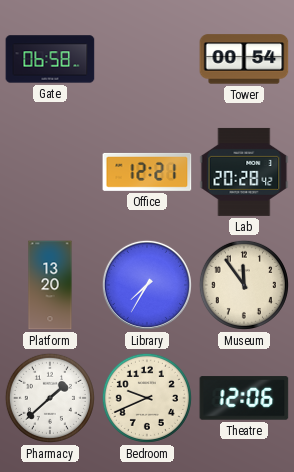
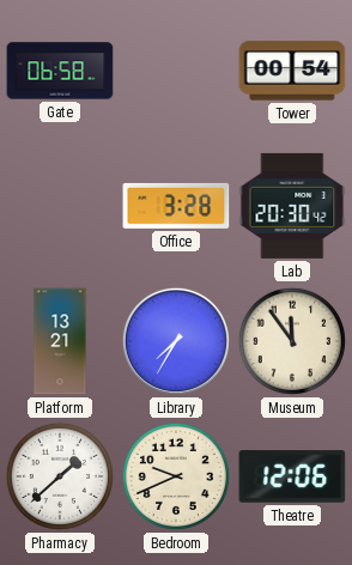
Office: 12:21 -> 3:28 (176, 206)
Lab: 20:28 -> 20:30 (292, 206)
Platform: 13:20 -> 13:21 (60, 341)
